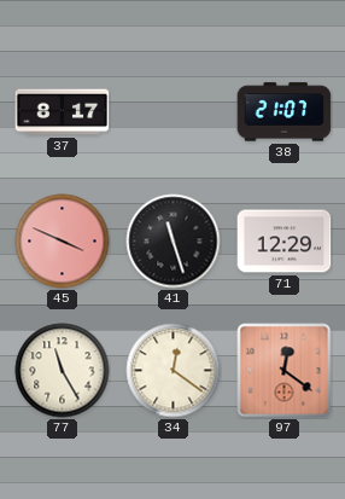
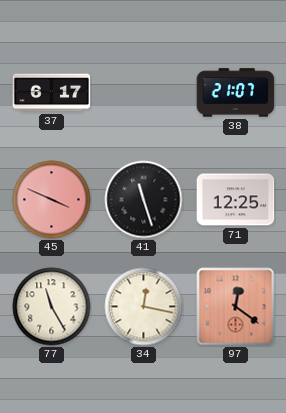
37: 8:17 -> 6:17 (52, 93)
71: 12:29 -> 12:25 (236, 200)
34: 12:21 -> 12:17 (144, 307)
